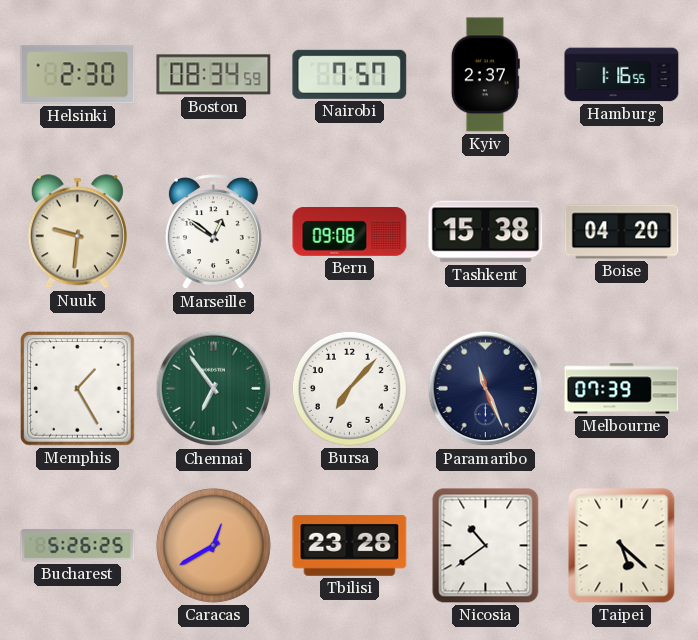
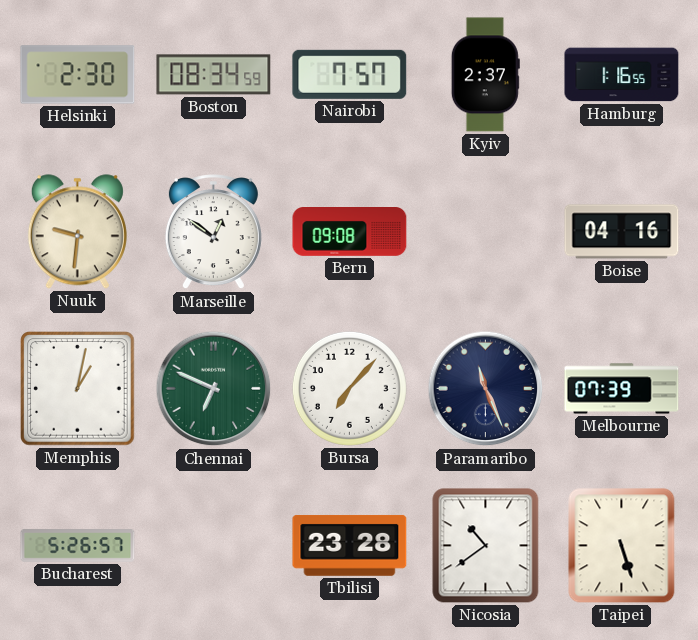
Tashkent: 15:38 -> none (486, 232)
Boise: 04:20 -> 04:16 (622, 232)
Memphis: 1:25 -> 1:02 (78, 389)
Chennai: 6:54 -> 6:49 (214, 389)
Bucharest: 5:26:25 -> 5:26:57 (78, 546)
Caracas: 12:40 -> none (213, 545)
Taipei: 5:22 -> 5:27 (622, 546)
